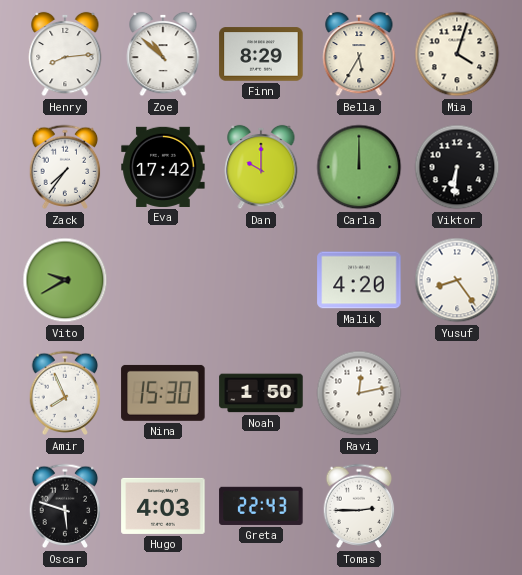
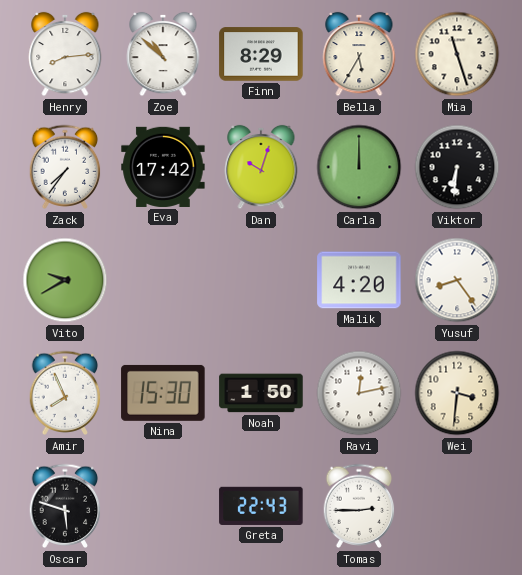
Mia: 4:03 -> 11:27 (457, 54)
Dan: 10:00 -> 10:03 (261, 167)
Wei: none -> 3:31 (457, 393)
Hugo: 4:03 -> none (163, 506)
